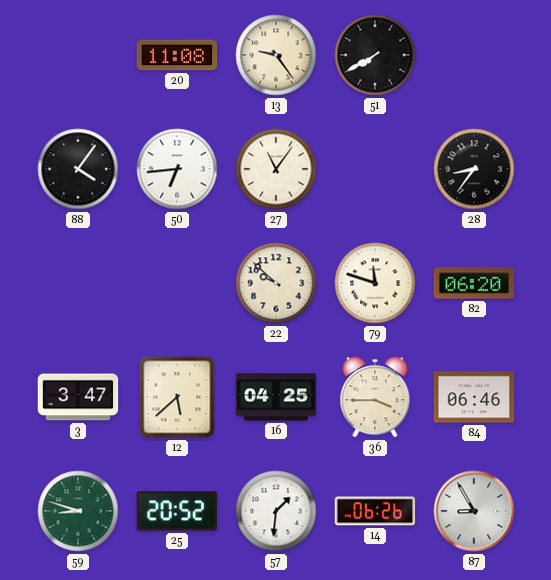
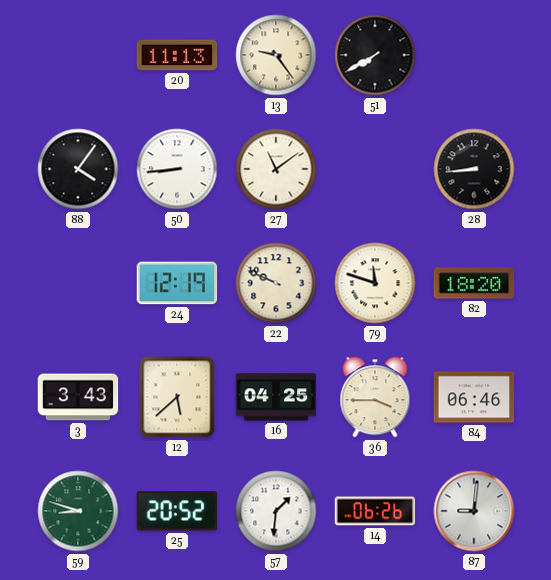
20: 11:08 -> 11:13 (177, 55)
50: 6:44 -> 8:44 (177, 169)
27: 11:06 -> 11:09 (276, 169)
28: 8:36 -> 8:44 (474, 169)
24: none -> 12:19 (177, 283)
22: 9:52 -> 9:49 (276, 283)
82: 06:20 -> 18:20 (474, 283)
3: 3:47 -> 3:43 (78, 397)
87: 8:55 -> 9:01 (474, 511)
